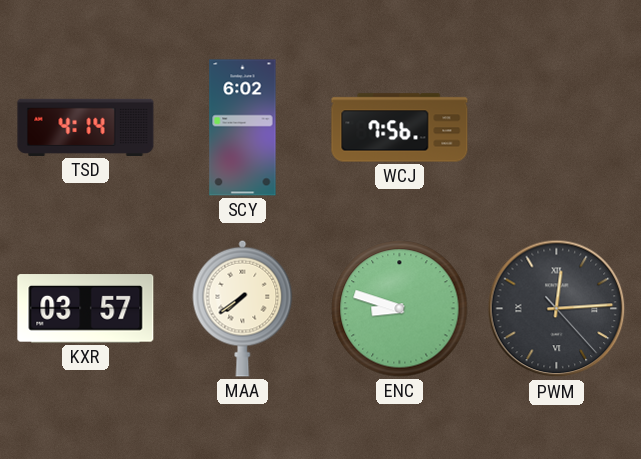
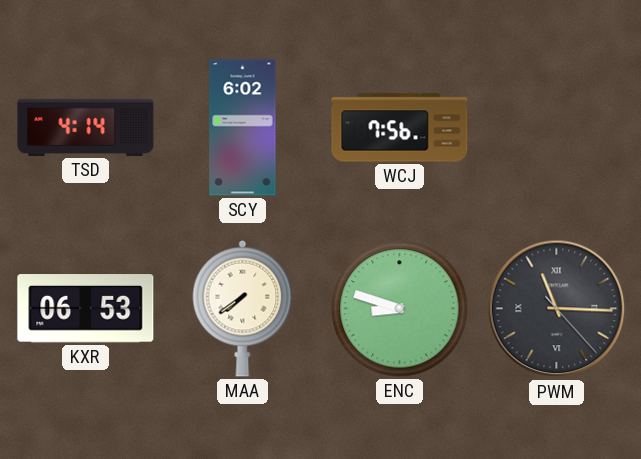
KXR: 03:57 -> 06:53 (86, 309)
PWM: 12:14 -> 11:15 (557, 309)
